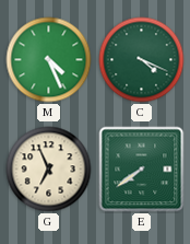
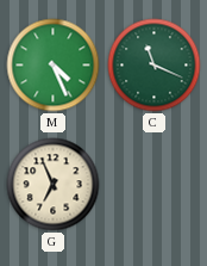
C: 4:19 -> 11:19 (155, 66)
E: 7:39 -> none (142, 170)
